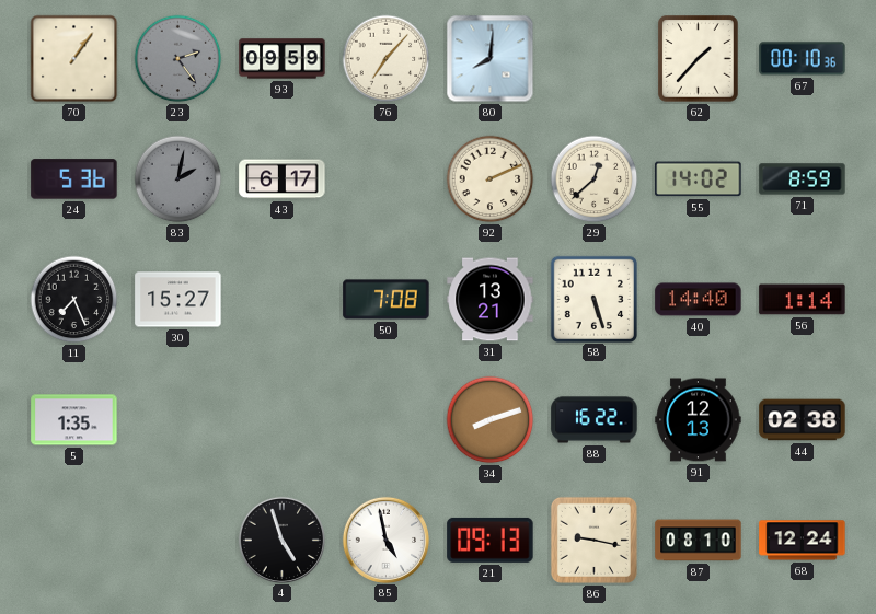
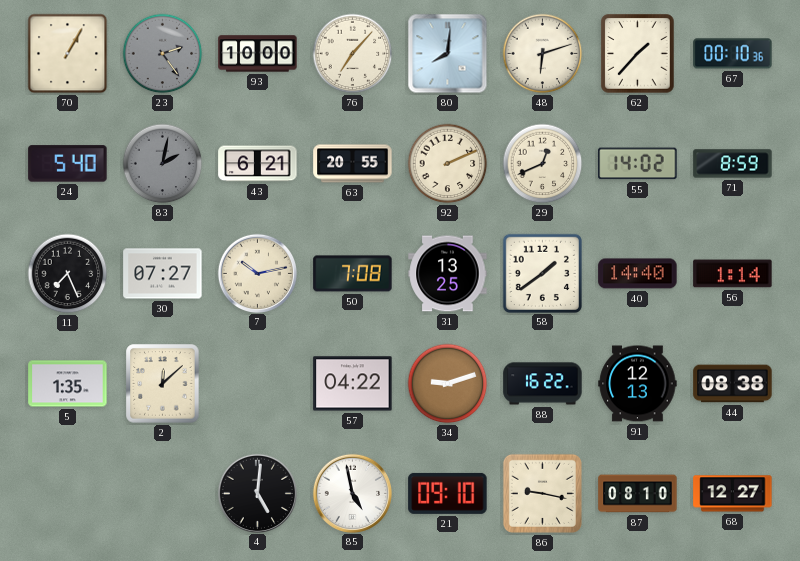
70: 1:06 -> 1:05 (68, 54)
93: 09:59 -> 10:00 (258, 54)
48: none -> 6:12 (543, 54)
24: 5:36 -> 5:40 (68, 164)
43: 6:17 -> 6:21 (258, 164)
63: none -> 20:55 (353, 164)
29: 12:38 -> 12:41 (543, 164)
30: 15:27 -> 07:27 (163, 274)
7: none -> 10:13 (257, 273)
31: 13:21 -> 13:25 (448, 274)
58: 5:27 -> 1:39 (542, 273)
2: none -> 12:08 (163, 384)
57: none -> 04:22 (353, 384)
34: 8:12 -> 9:12 (448, 384)
44: 02:38 -> 08:38 (733, 384)
4: 4:57 -> 5:01 (257, 493)
21: 09:13 -> 09:10 (448, 493)
68: 12:24 -> 12:27 (733, 494)
